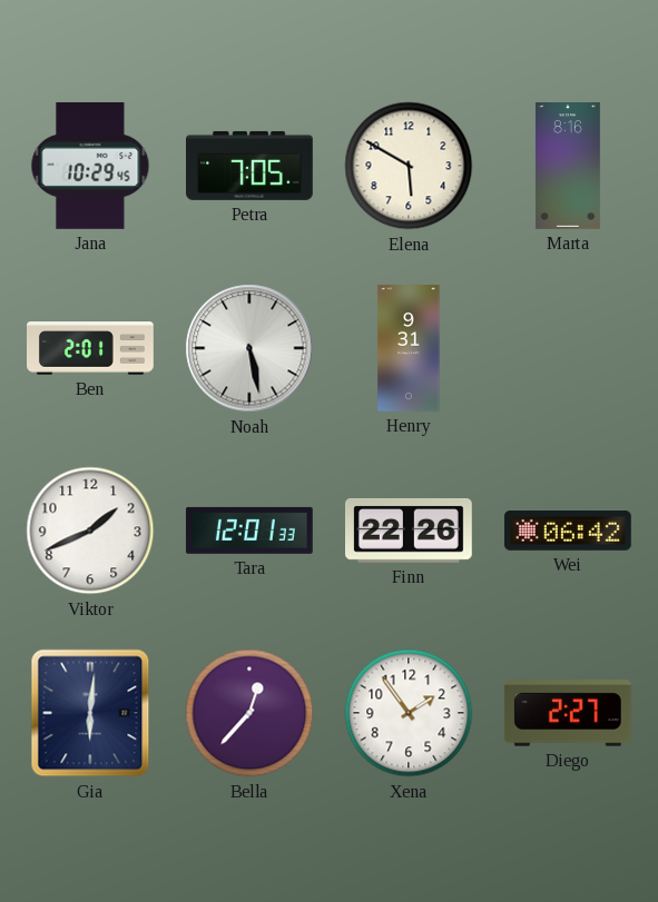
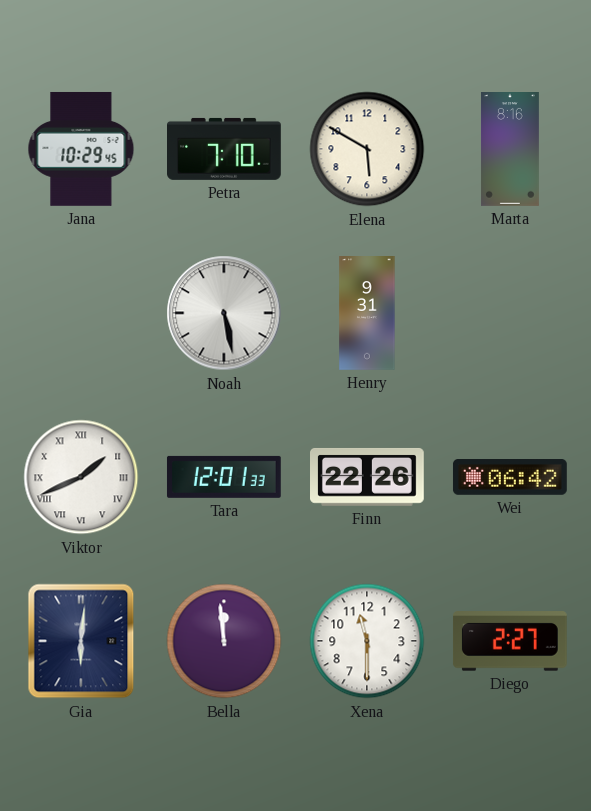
Petra: 7:05 -> 7:10 (225, 149)
Ben: 2:01 -> none (91, 348)
Viktor numerals: Arabic -> Roman (81, 477)
Bella: 12:37 -> 11:59 (224, 641)
Xena: 1:54 -> 11:30 (367, 641)
